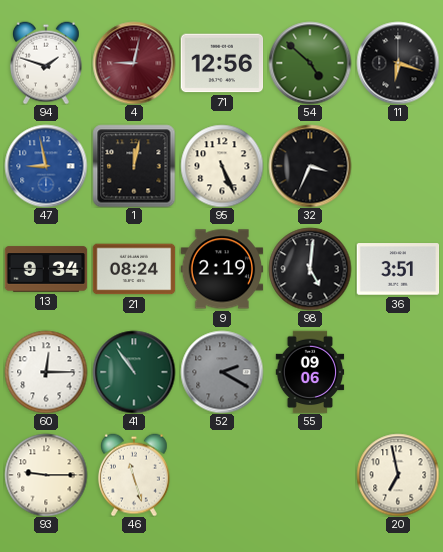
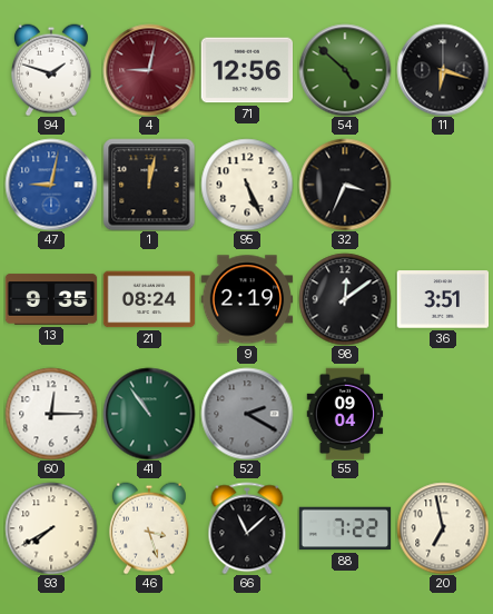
47: 8:58 -> 9:02 (51, 185)
13: 9:34 -> 9:35 (51, 299)
98: 5:01 -> 12:09 (345, 299)
55: 09:06 -> 09:04 (345, 414)
93: 9:15 -> 7:40 (51, 528)
46: 11:27 -> 3:27 (149, 528)
66: none -> 11:08 (247, 528)
88: none -> 7:22 (345, 528)
